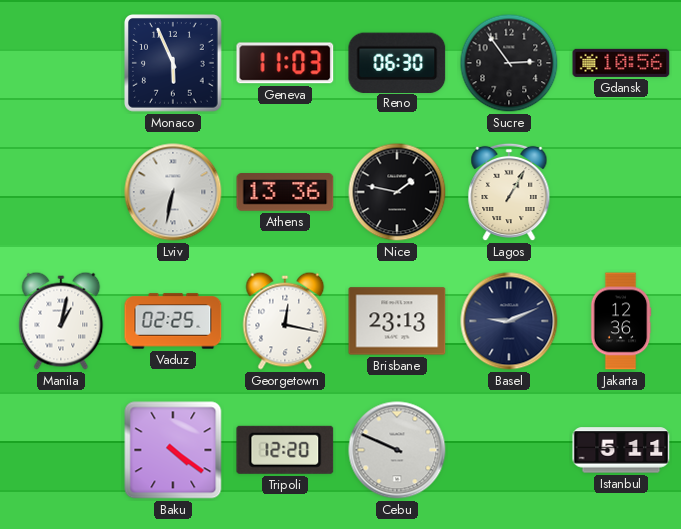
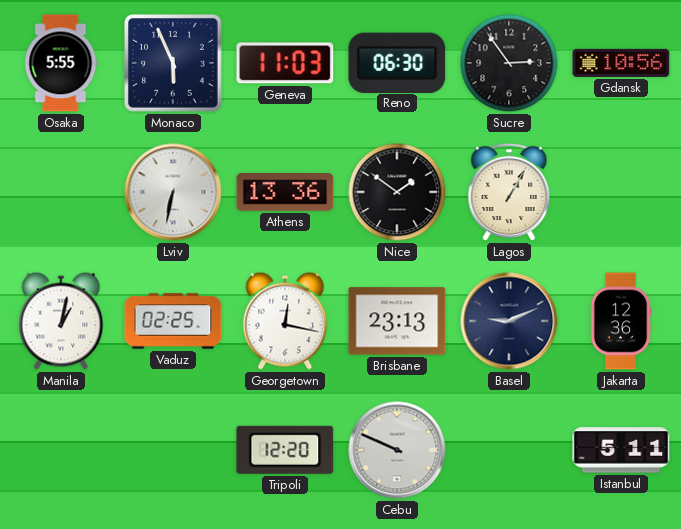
Osaka: none -> 5:55 (61, 63)
Nice: 1:47 -> 1:51 (397, 192)
Baku: 4:21 -> none (173, 450)
